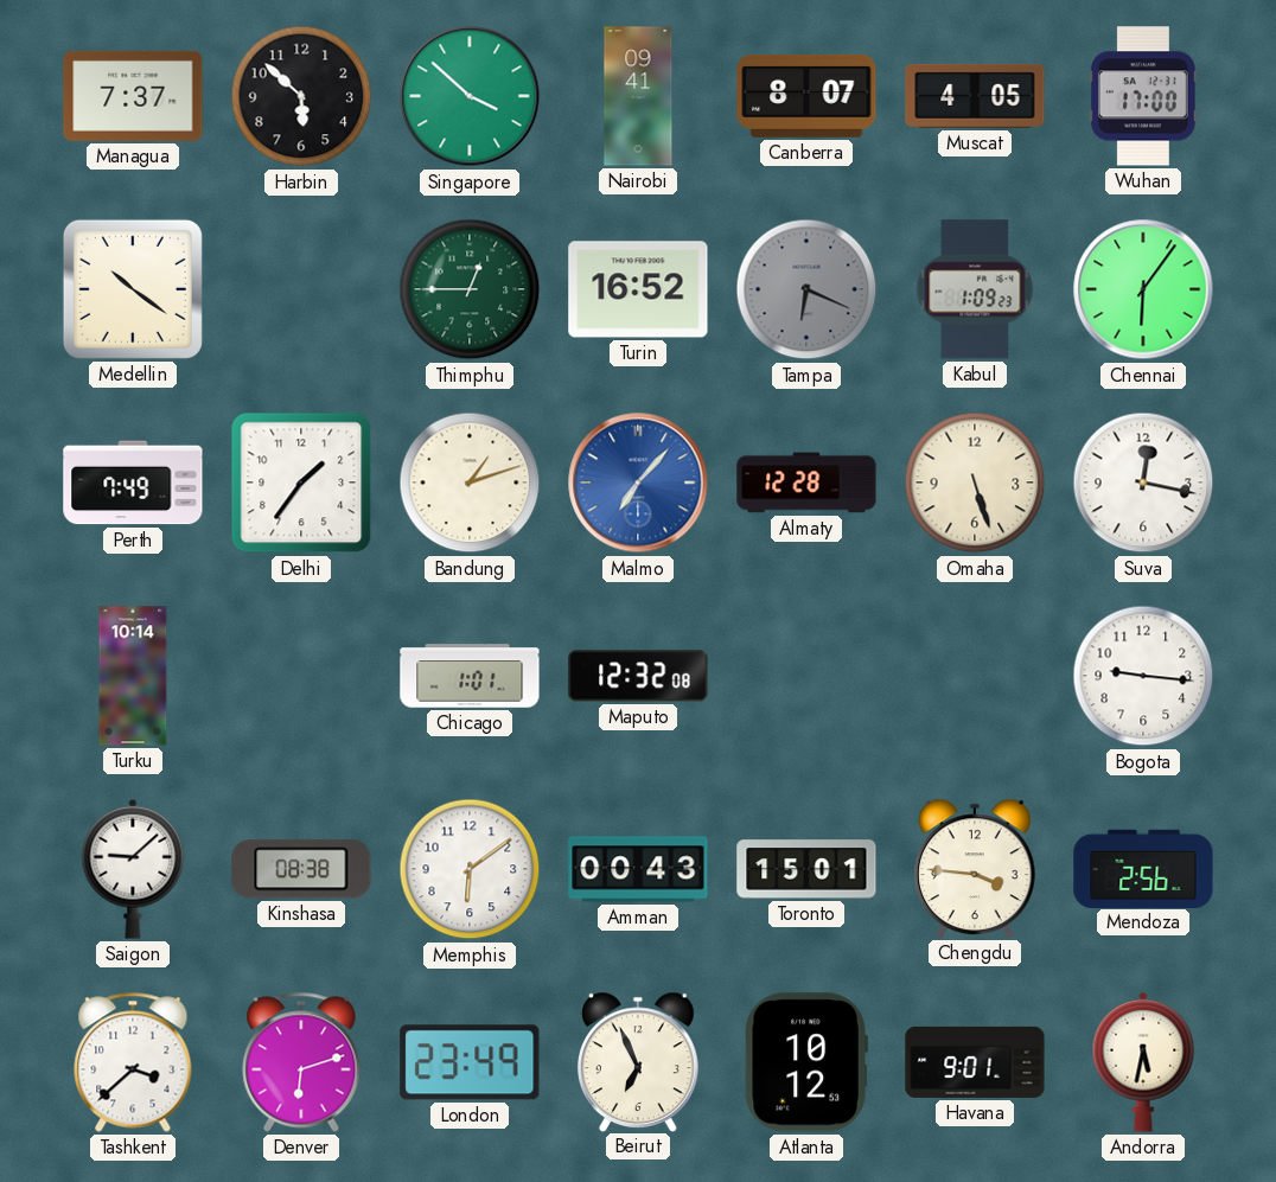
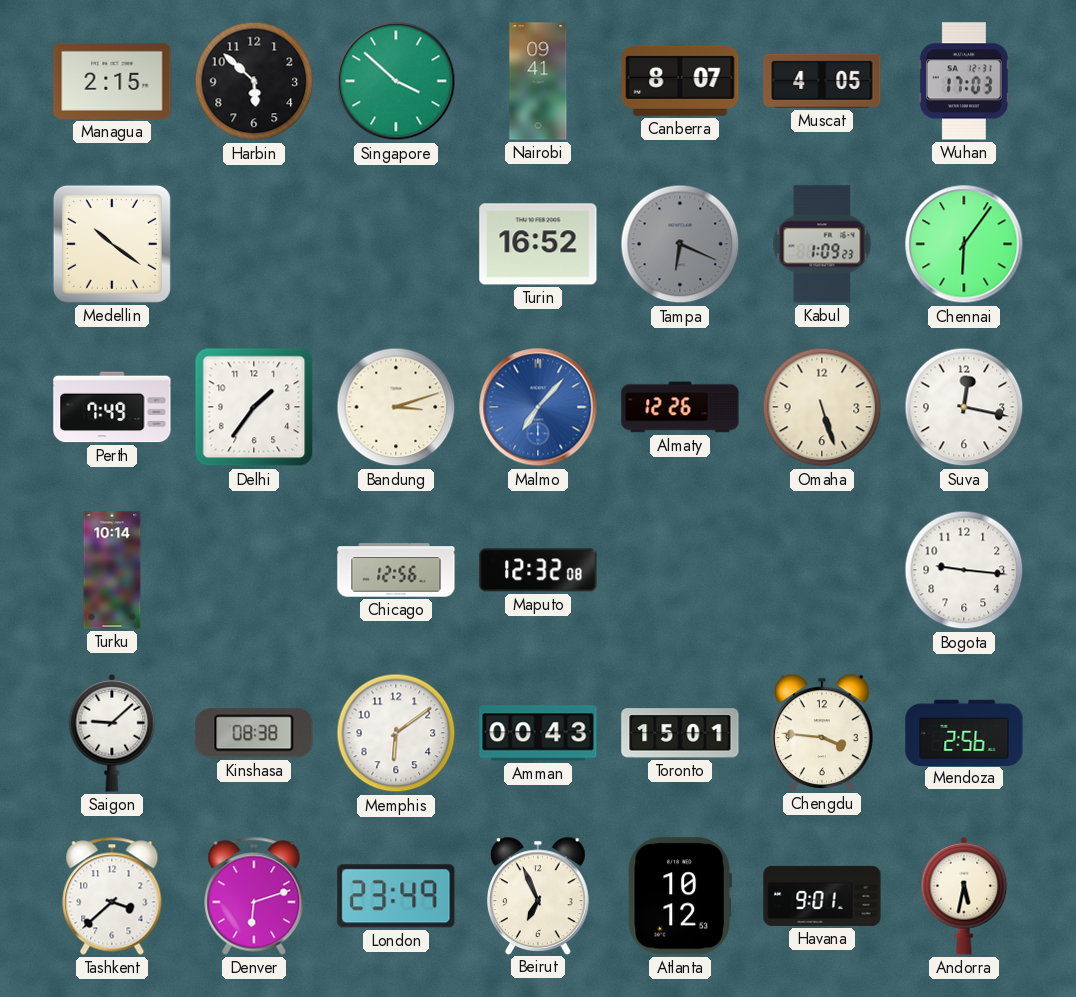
Managua: 7:37 -> 2:15 (112, 81)
Wuhan: 17:00 -> 17:03 (964, 81)
Thimphu: 12:45 -> none (470, 289)
Bandung: 1:12 -> 3:12 (396, 407)
Almaty: 12:28 -> 12:26 (680, 407)
Chicago: 1:01 -> 12:56 (396, 570)
